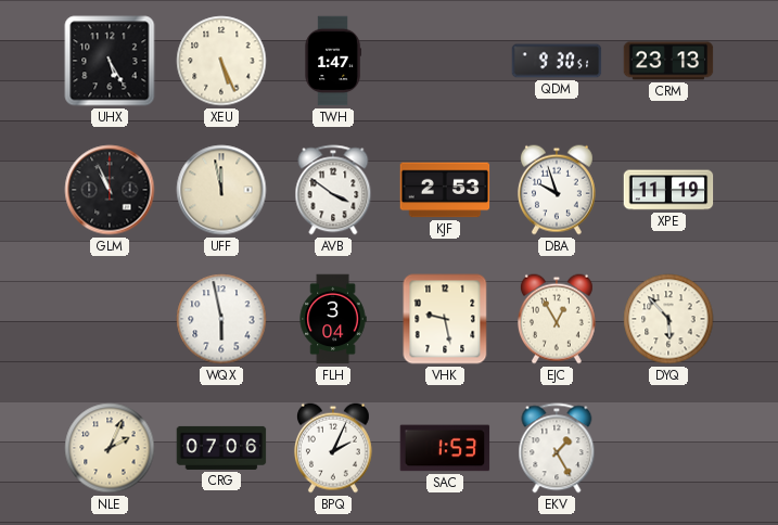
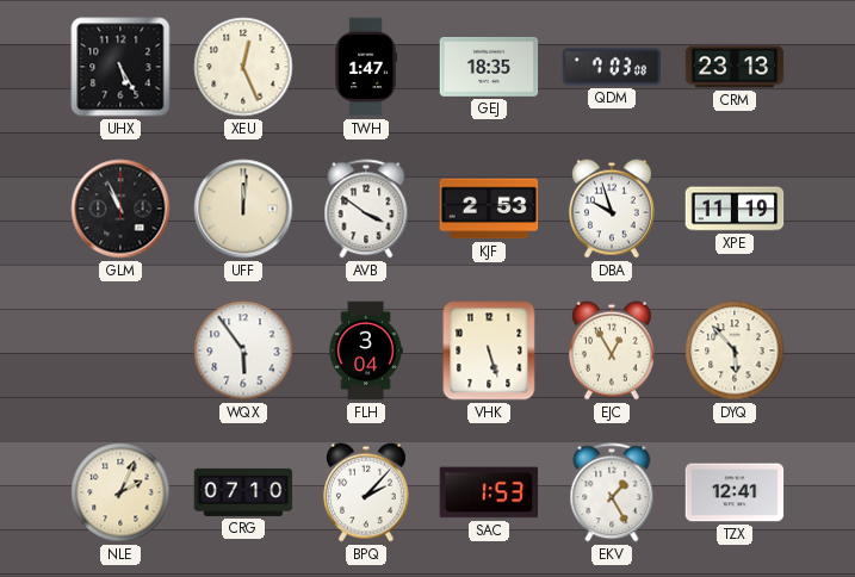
XEU: 5:26 -> 12:26 (243, 67)
GEJ: none -> 18:35 (489, 68)
QDM: 9:30 -> 7:03 (612, 67)
UFF: 11:58 -> 12:01 (243, 209)
WQX: 5:58 -> 5:54 (243, 350)
VHK: 9:28 -> 5:27 (489, 350)
CRG: 07:06 -> 07:10 (243, 492)
BPQ: 2:04 -> 2:07 (366, 492)
TZX: none -> 12:41 (735, 492)
